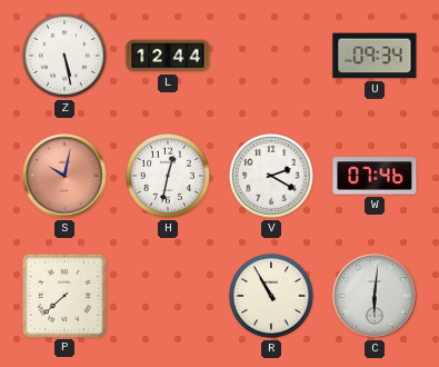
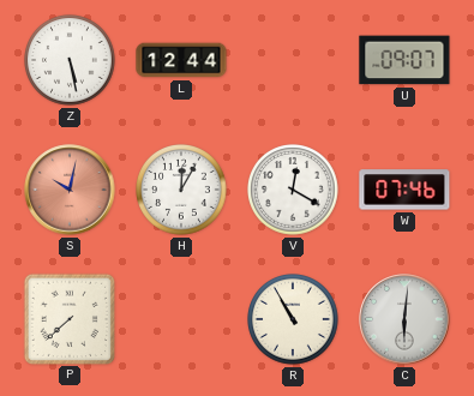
U: 09:34 -> 09:07 (404, 60)
H: 12:32 -> 12:05 (182, 191)
V: 2:20 -> 12:20 (294, 191)
